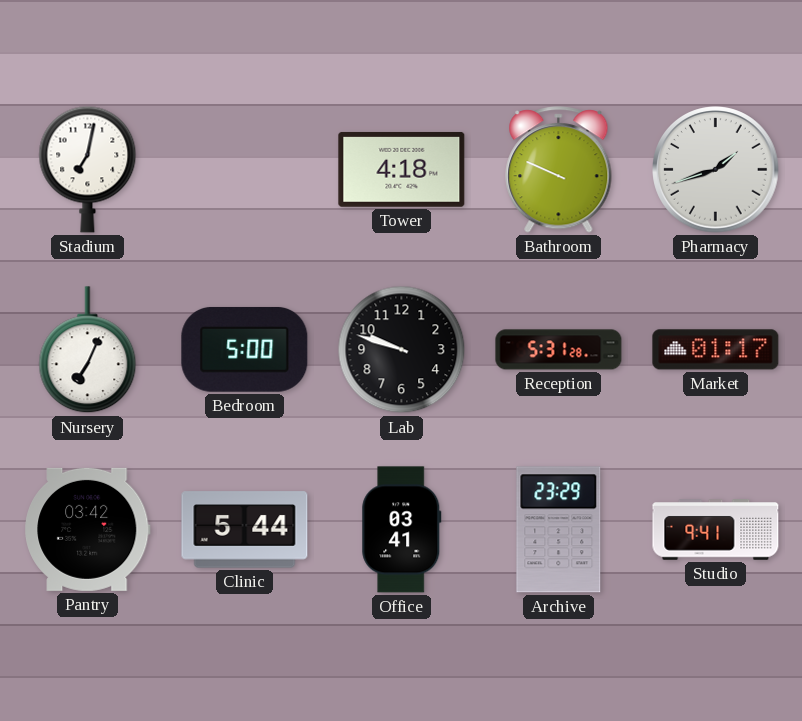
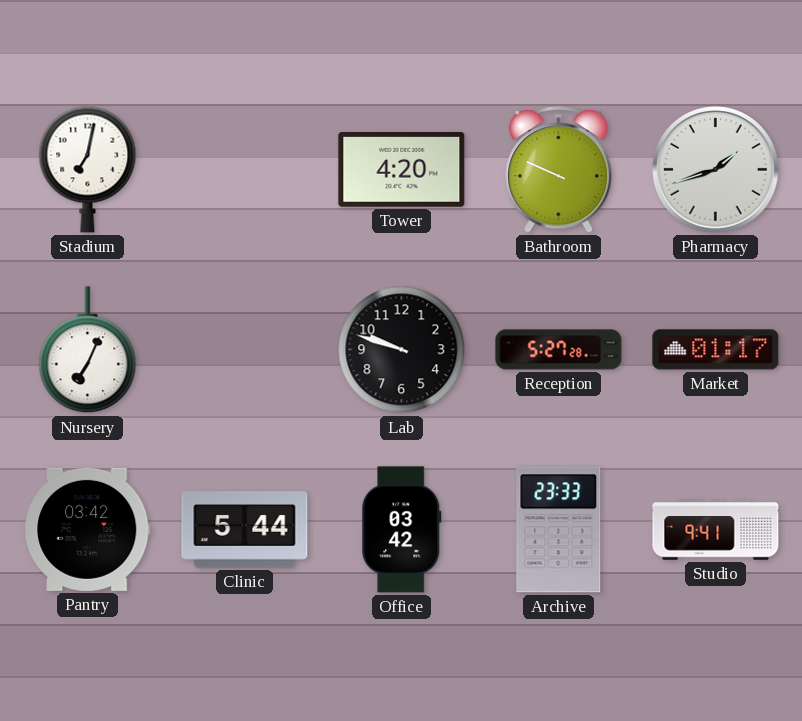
Tower: 4:18 -> 4:20 (402, 169)
Bedroom: 5:00 -> none (245, 349)
Reception: 5:31 -> 5:27 (559, 350)
Office: 03:41 -> 03:42 (402, 530)
Archive: 23:29 -> 23:33 (559, 530)
